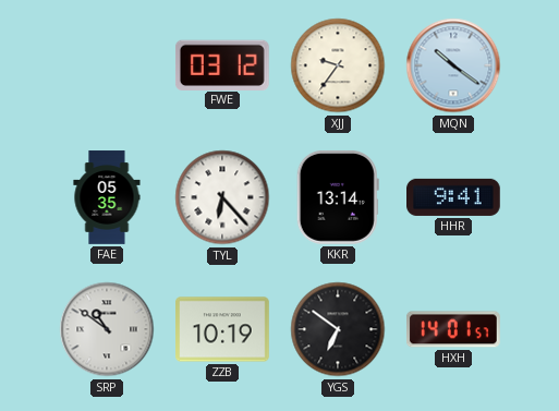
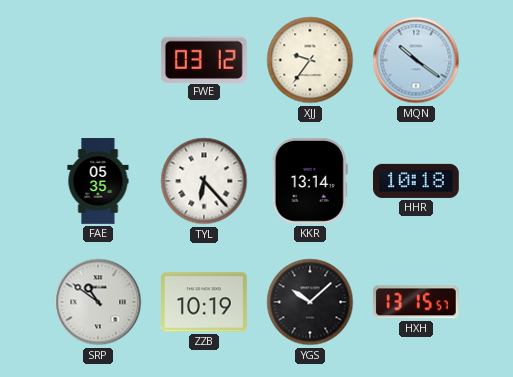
HHR: 9:41 -> 10:18 (417, 181)
YGS: 6:51 -> 10:08 (310, 302)
HXH: 14:01 -> 13:15 (417, 302)
